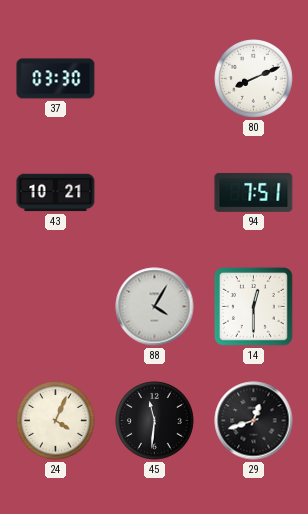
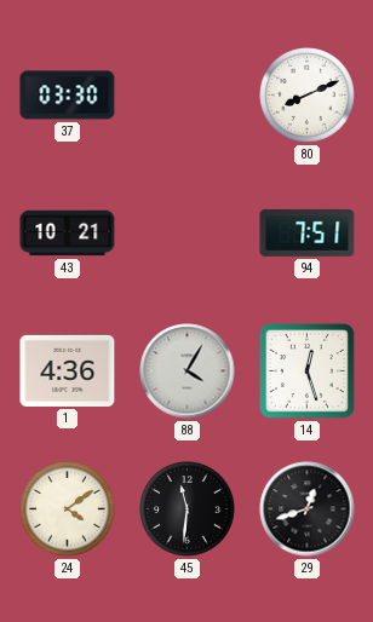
1: none -> 4:36 (68, 370)
14: 12:30 -> 12:27 (308, 372)
24: 4:04 -> 4:09 (68, 509)
